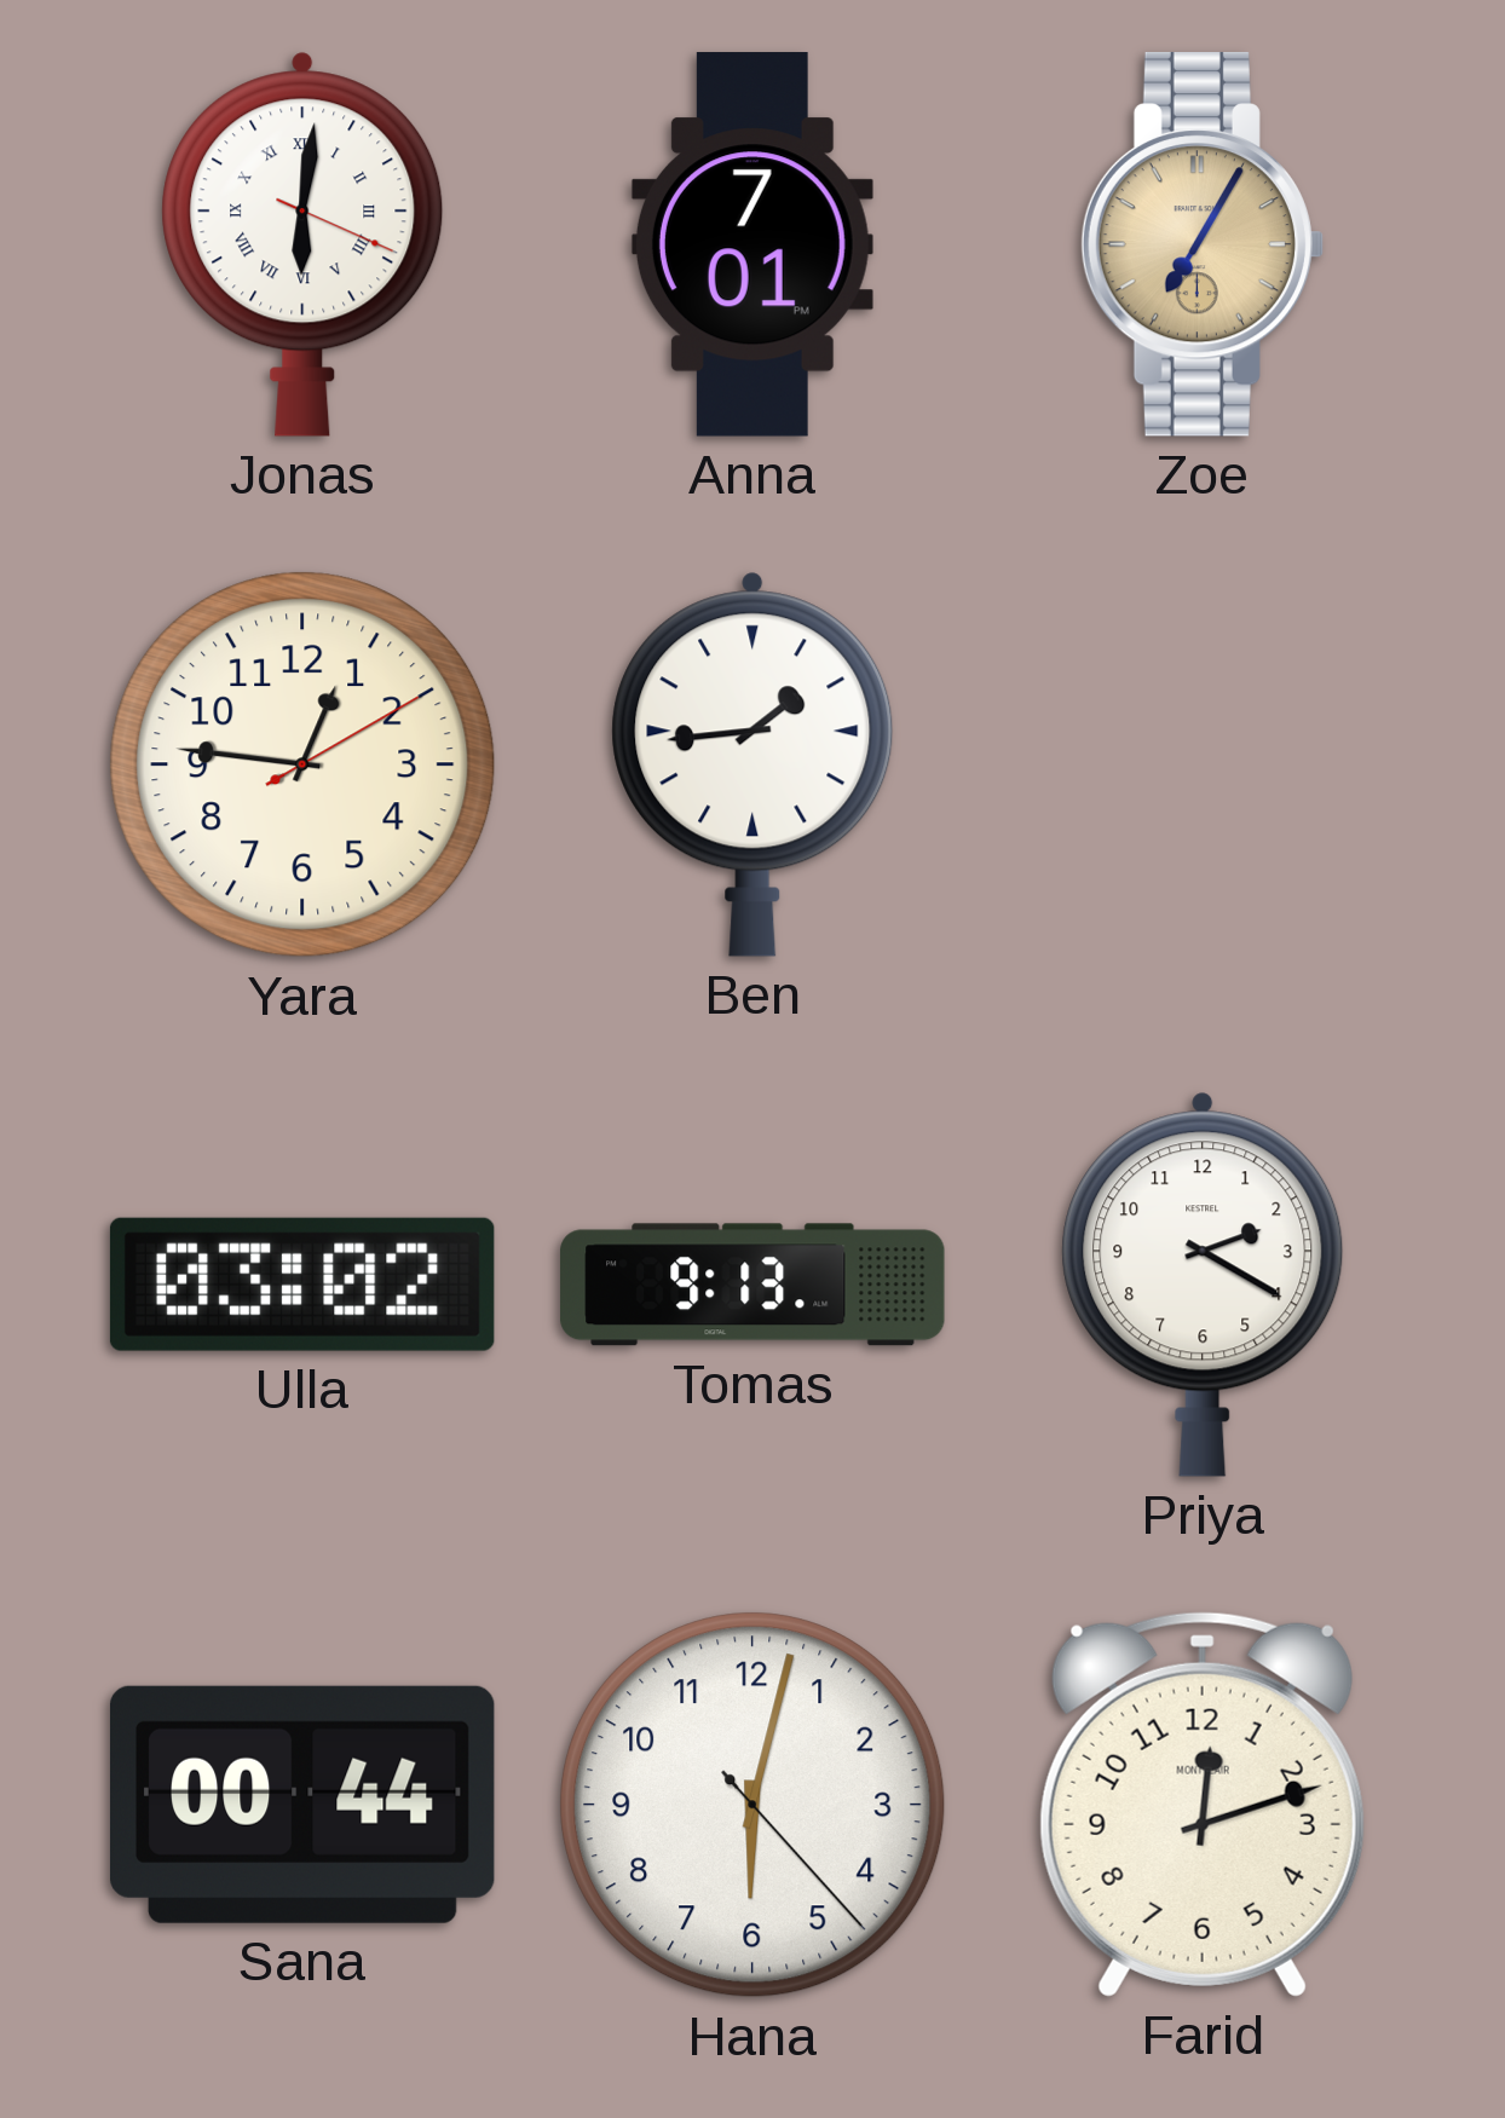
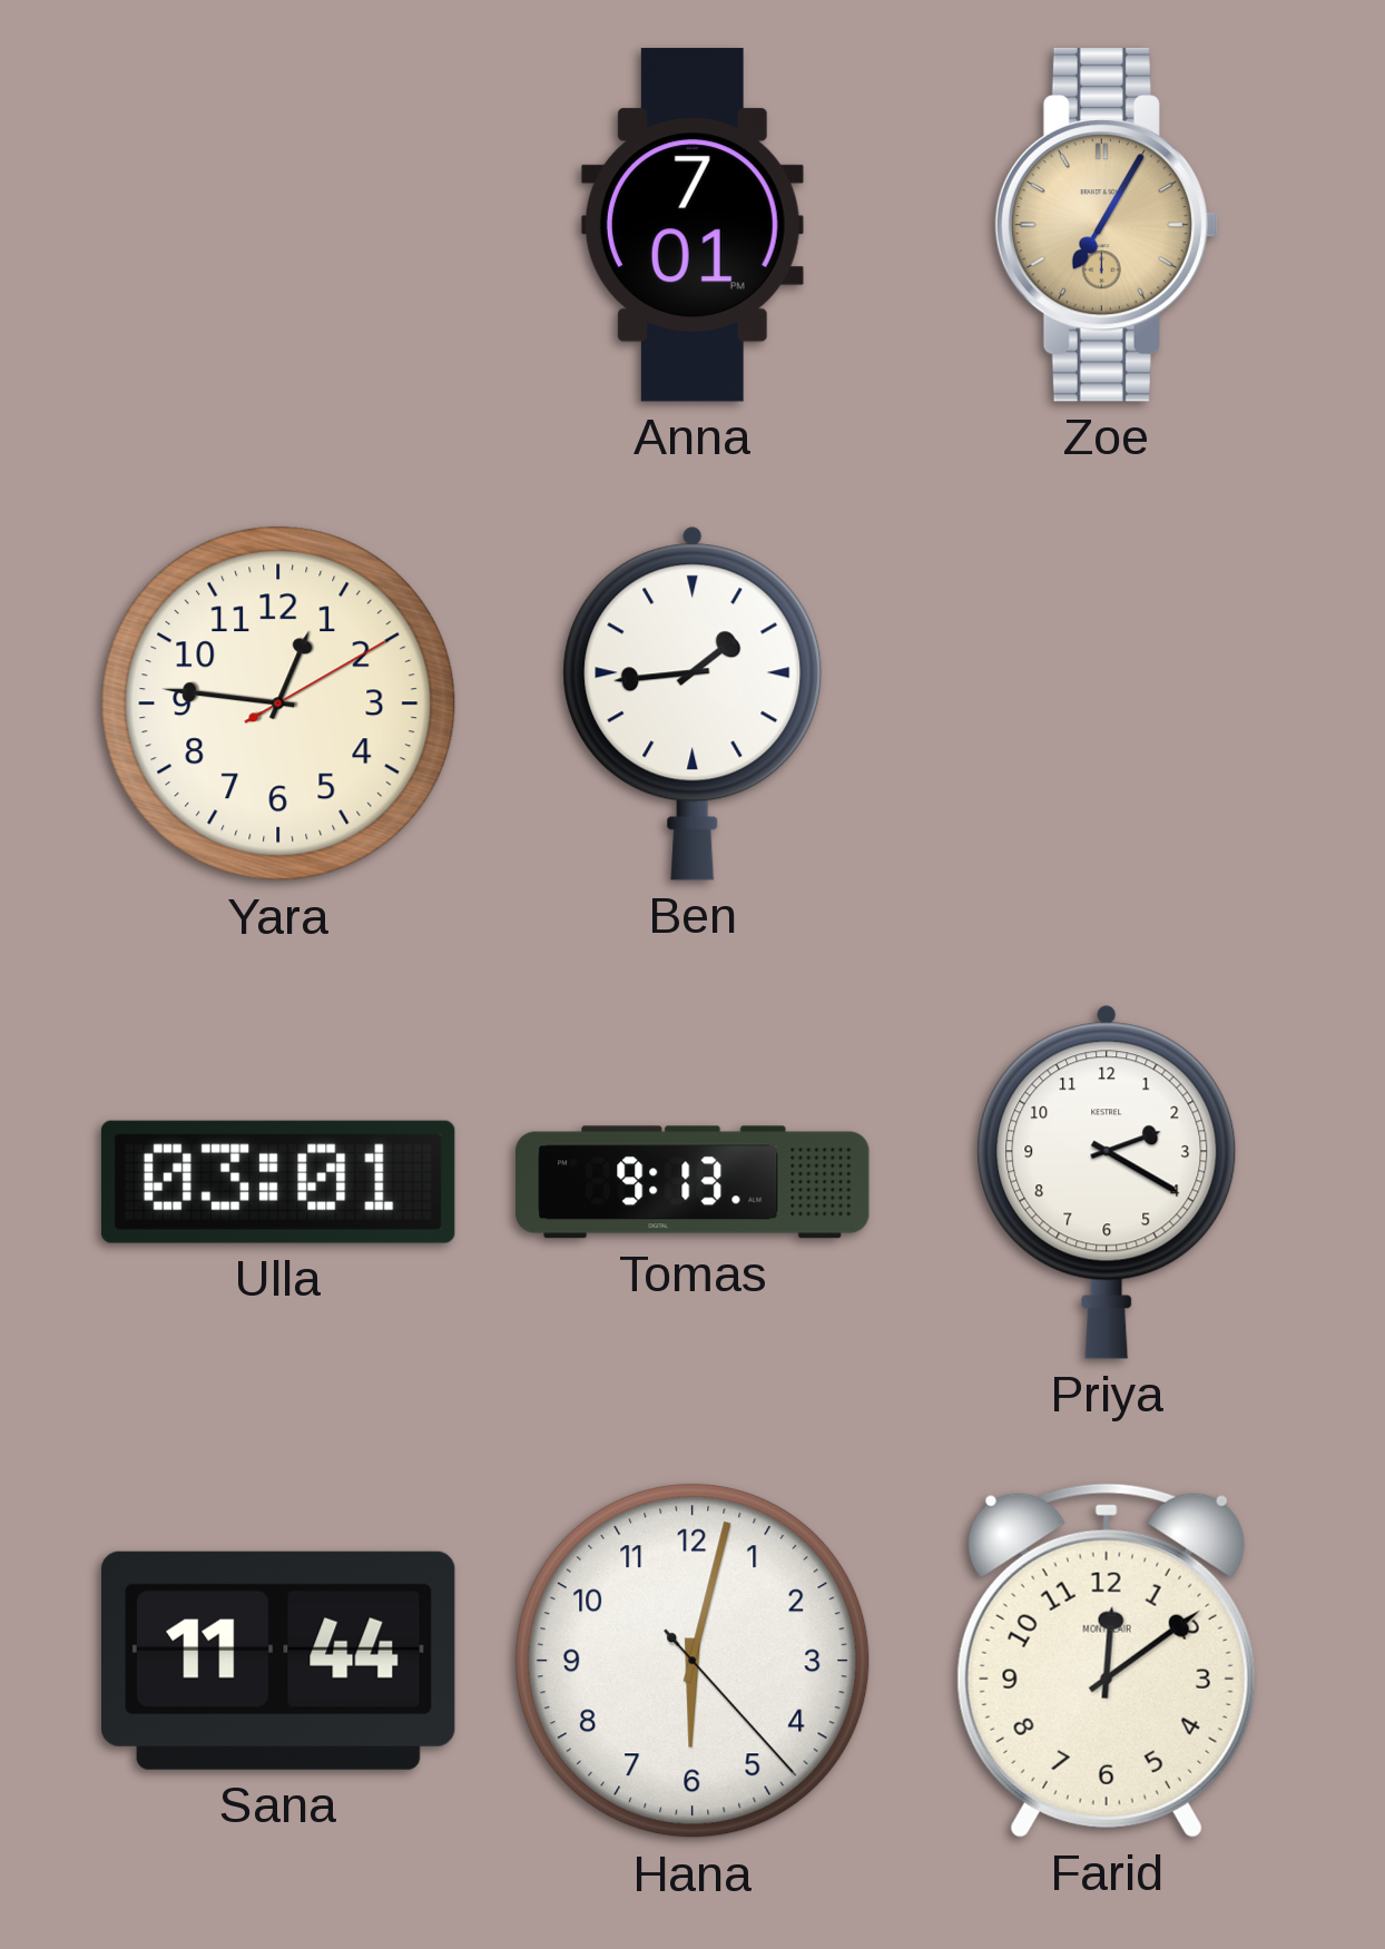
Jonas: 6:01 -> none (302, 244)
Ulla: 03:02 -> 03:01 (278, 1182)
Sana: 00:44 -> 11:44 (278, 1661)
Farid: 12:12 -> 12:09 (1107, 1661)
